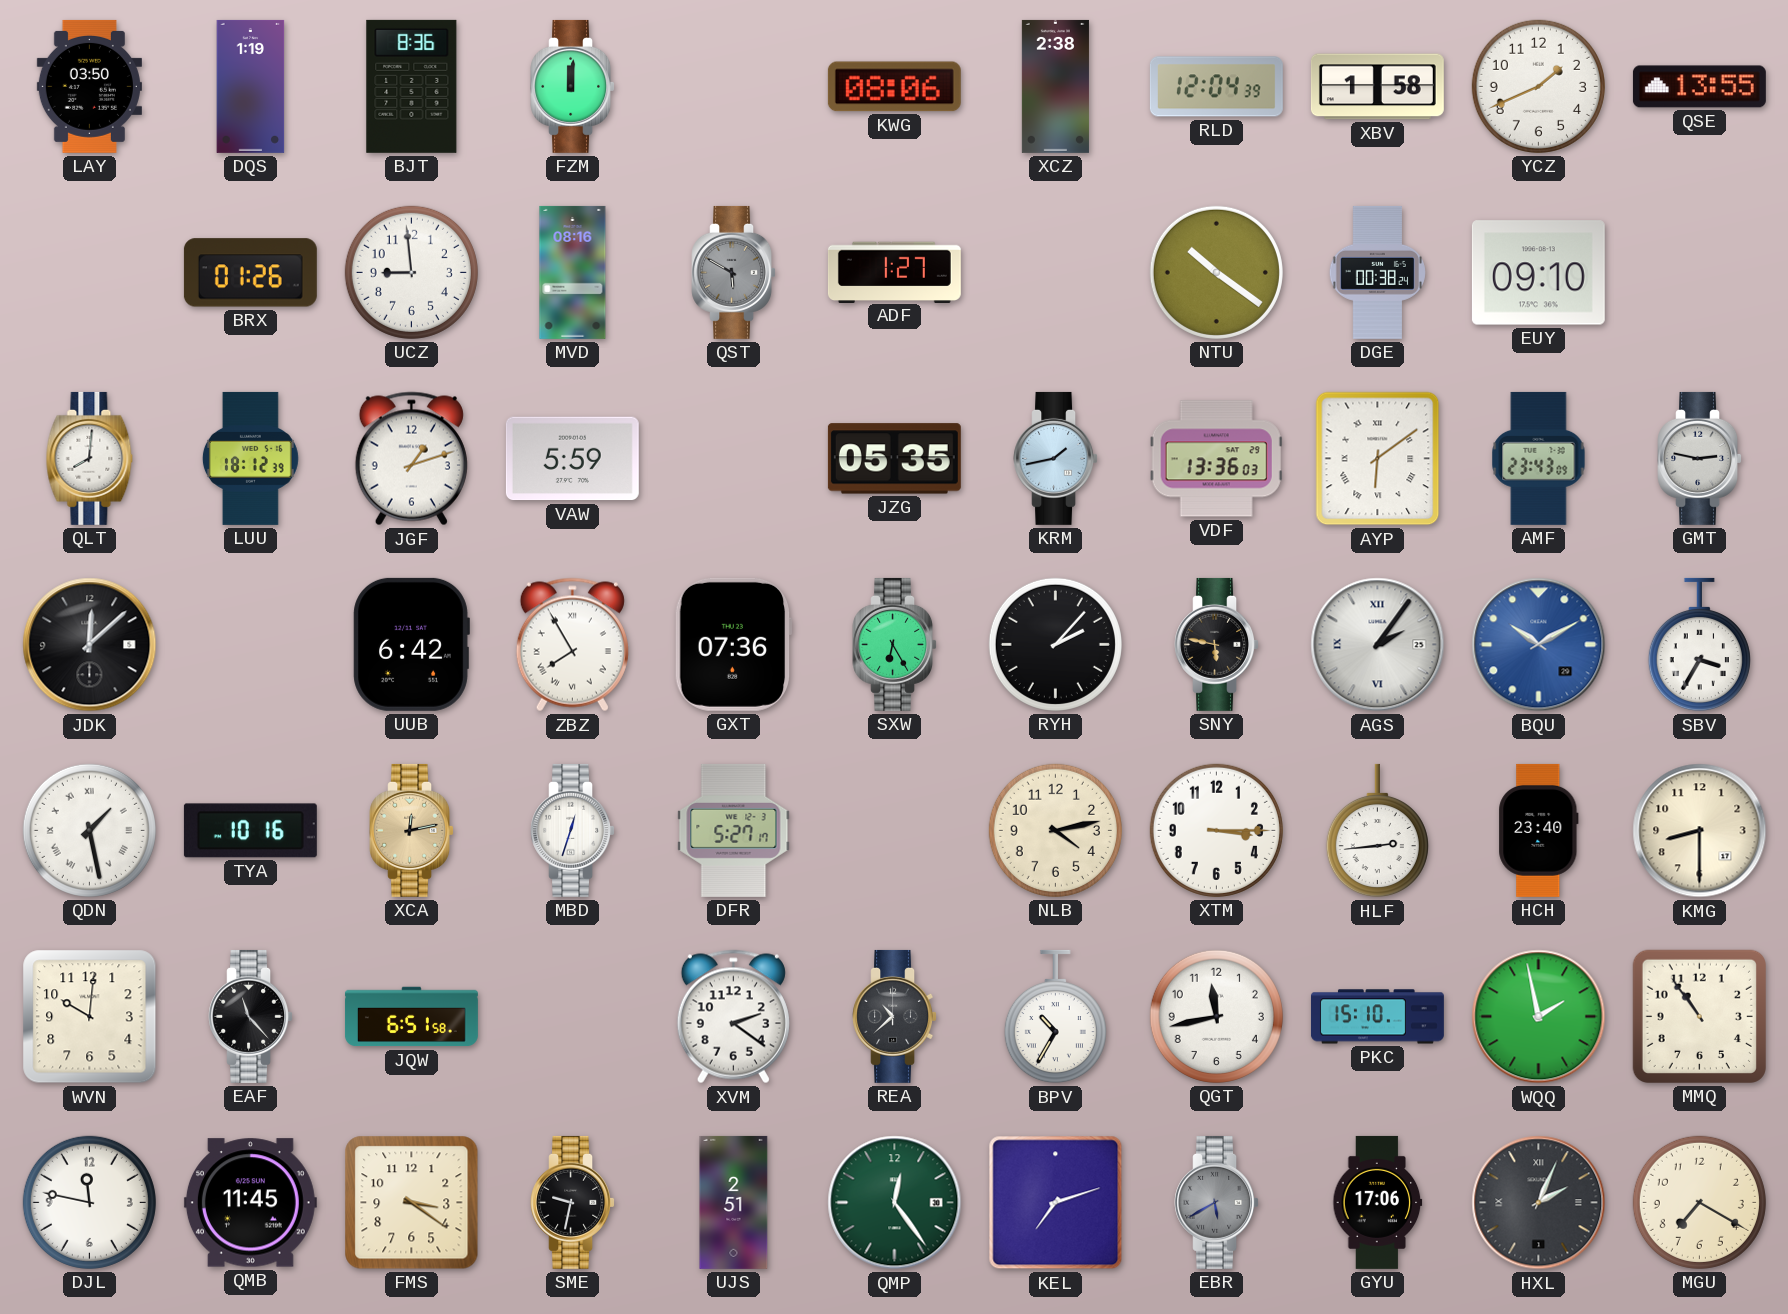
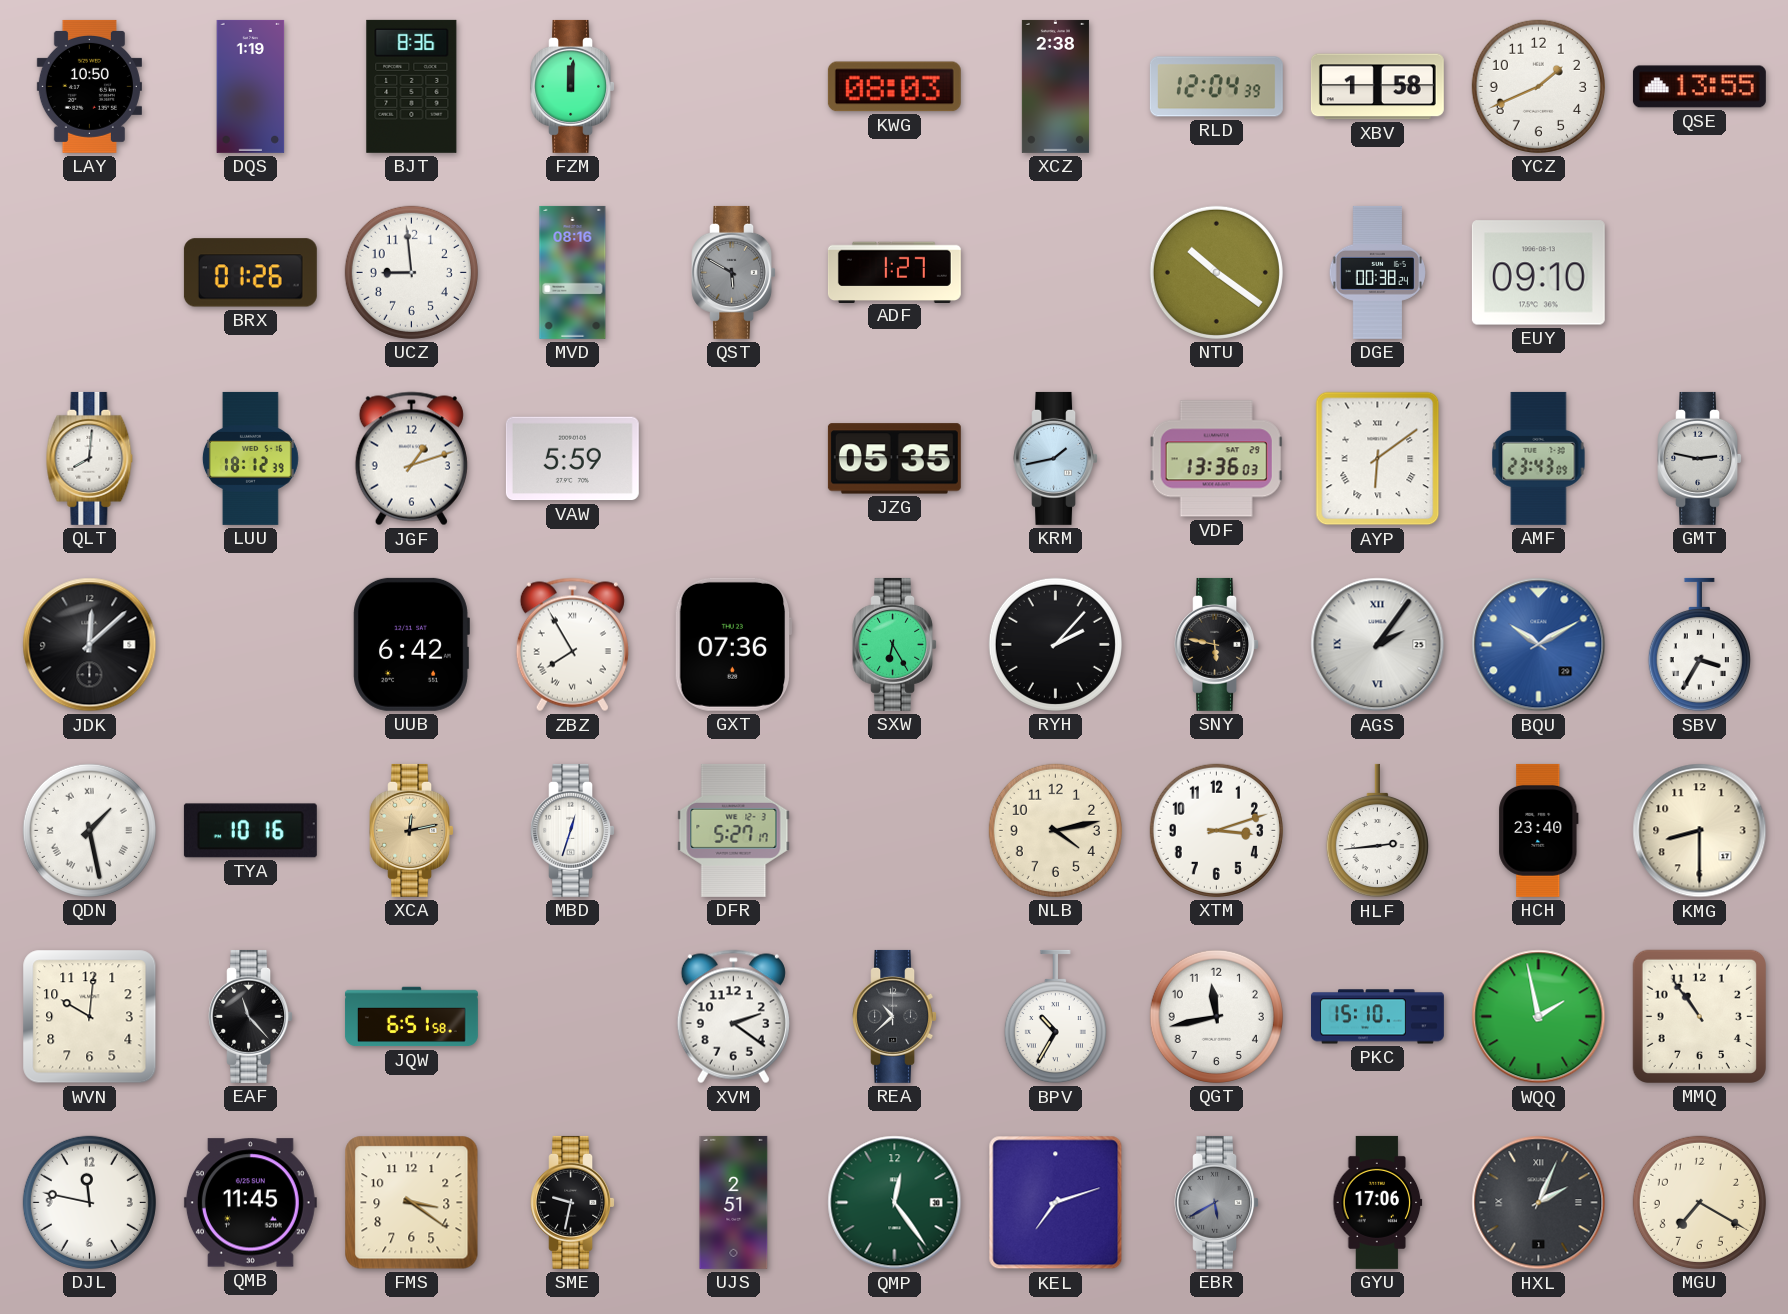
LAY: 03:50 -> 10:50 (89, 86)
KWG: 08:06 -> 08:03 (894, 87)
XTM: 3:15 -> 3:12 (1216, 830)
